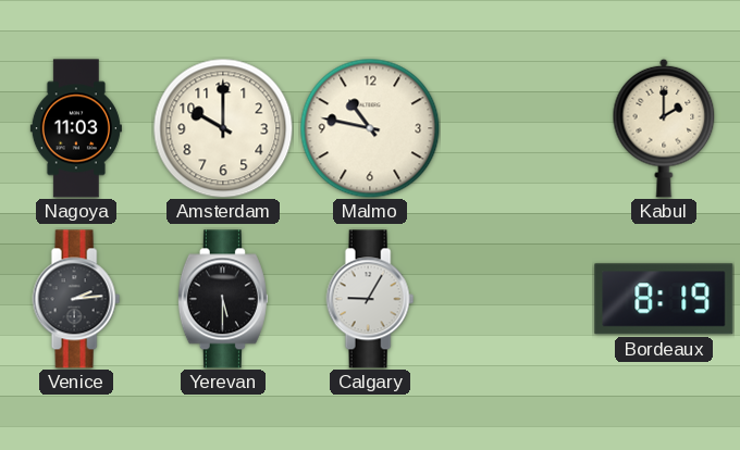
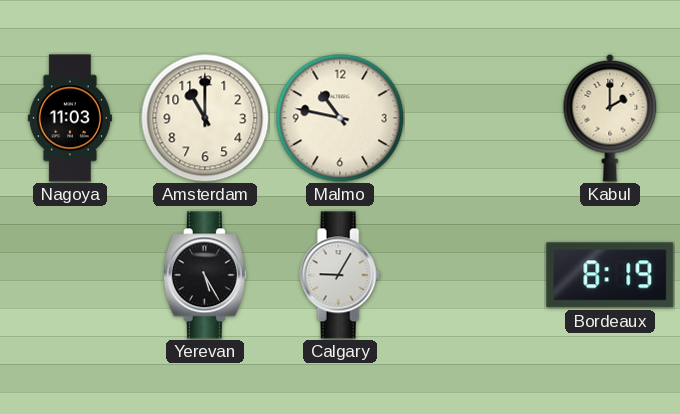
Amsterdam: 10:00 -> 11:00 (205, 118)
Venice: 2:14 -> none (76, 299)
Yerevan: 5:30 -> 5:25 (205, 275)
